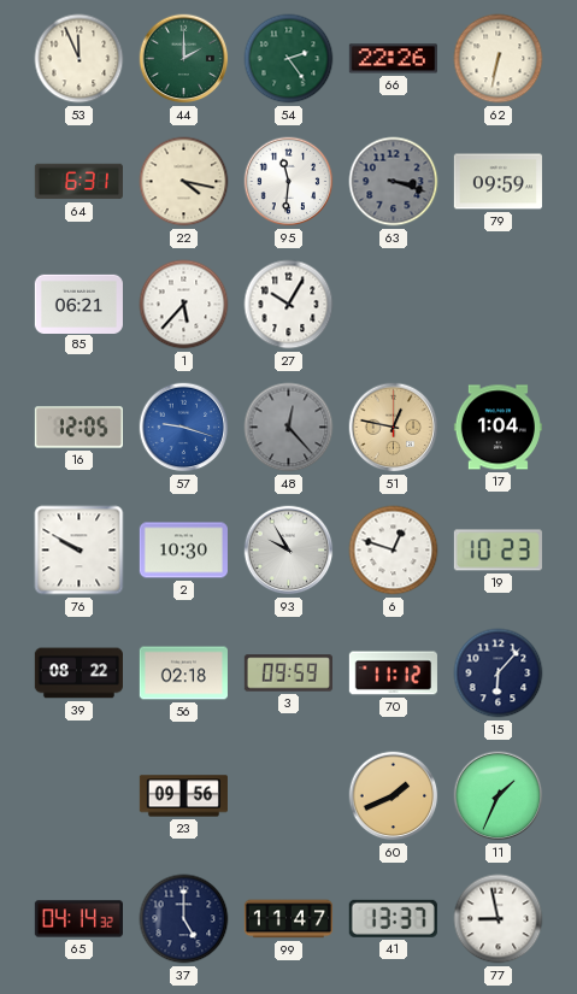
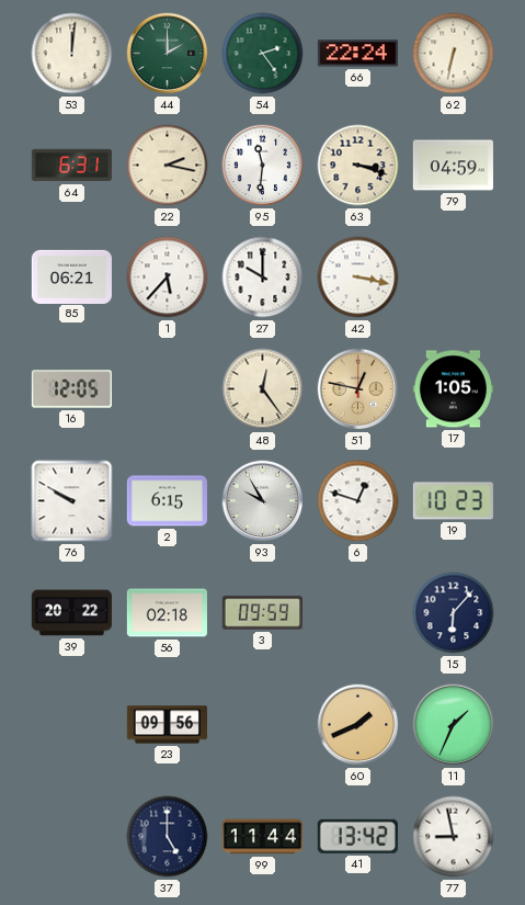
53: 11:56 -> 12:01 (72, 54)
66: 22:26 -> 22:24 (357, 54)
22: 4:17 -> 2:17 (168, 166)
63 dial: grey -> cream (358, 166)
79: 09:59 -> 04:59 (453, 166)
27: 10:05 -> 10:00 (263, 278)
42: none -> 3:17 (358, 278)
57: 9:18 -> none (184, 428)
48: 12:23 -> 12:24 (263, 389)
48 dial: grey -> cream (263, 389)
17: 1:04 -> 1:05 (453, 389)
2: 10:30 -> 6:15 (167, 501)
39: 08:22 -> 20:22 (71, 613)
70: 11:12 -> none (393, 674)
65: 04:14 -> none (78, 919)
99: 11:47 -> 11:44 (262, 837)
41: 13:37 -> 13:42 (357, 836)
